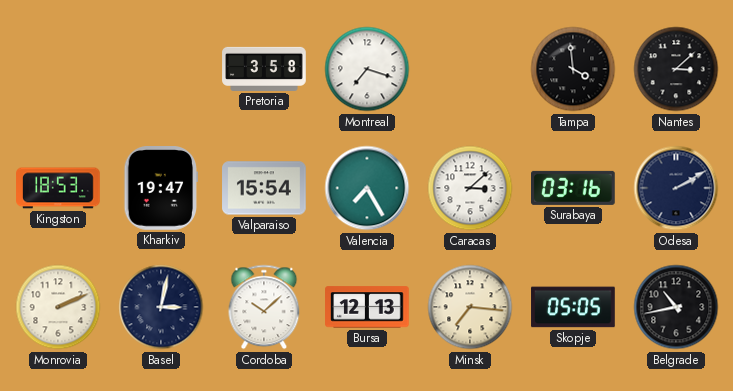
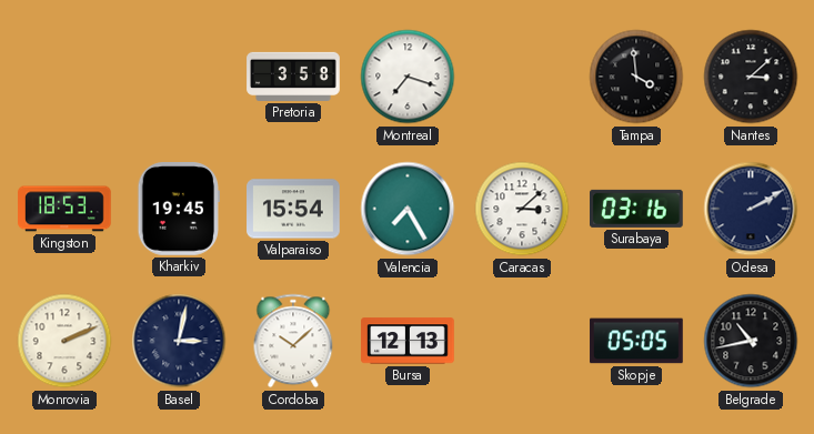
Kharkiv: 19:47 -> 19:45 (179, 210)
Minsk: 7:16 -> none (470, 307)
